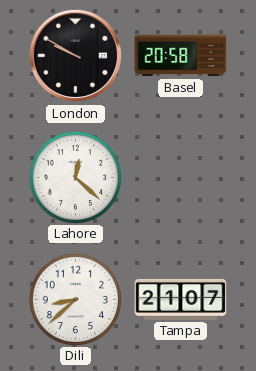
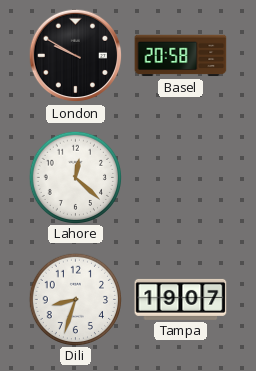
Dili: 8:38 -> 8:33 (75, 299)
Tampa: 21:07 -> 19:07 (181, 299)
